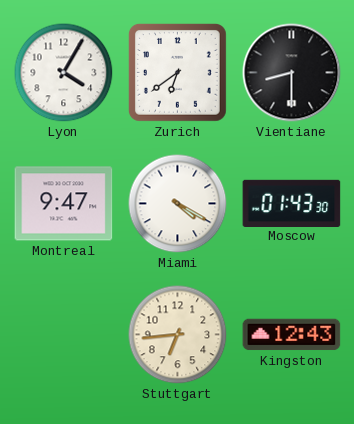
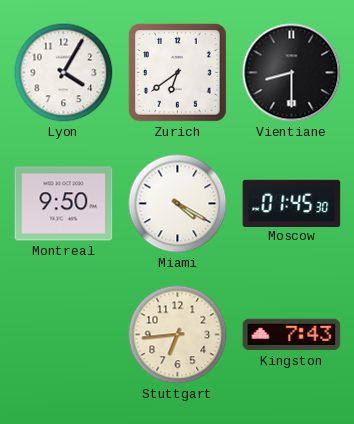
Montreal: 9:47 -> 9:50 (64, 204)
Moscow: 01:43 -> 01:45 (292, 203)
Kingston: 12:43 -> 7:43 (292, 335)
